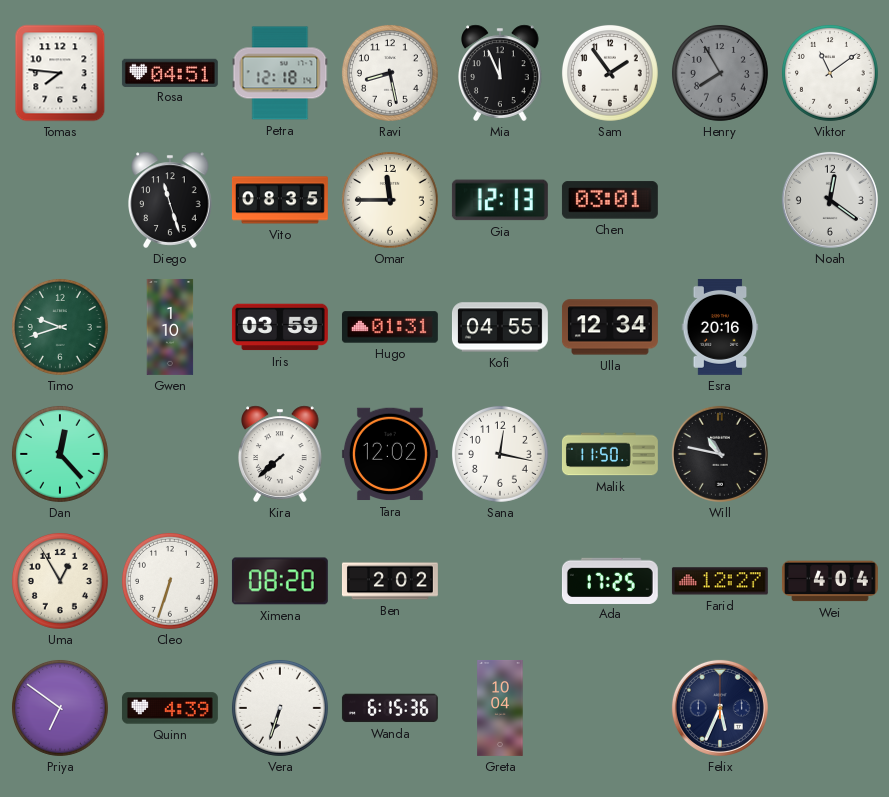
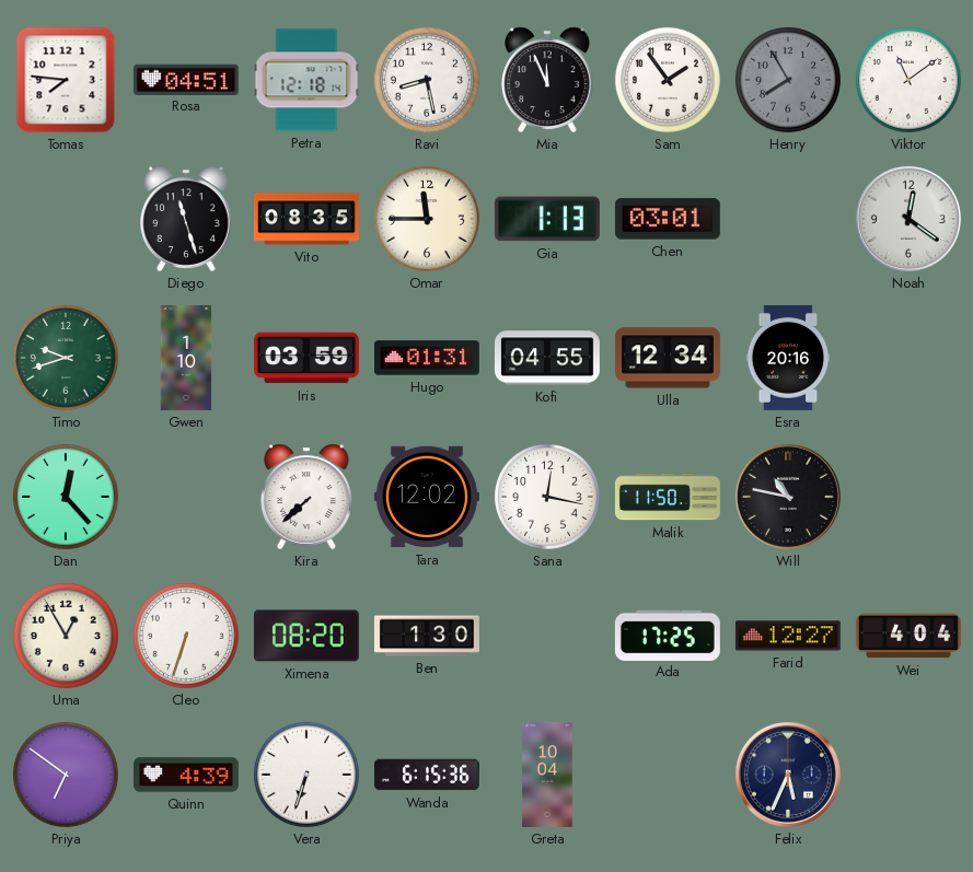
Gia: 12:13 -> 1:13 (547, 219)
Ben: 2:02 -> 1:30 (427, 636)
